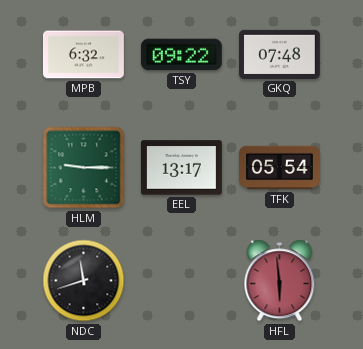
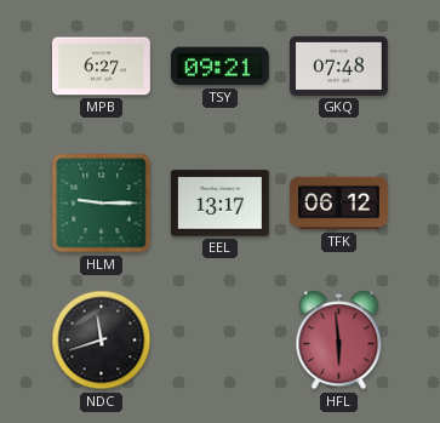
MPB: 6:32 -> 6:27 (102, 67)
TSY: 09:22 -> 09:21 (219, 67)
TFK: 05:54 -> 06:12 (339, 204)
